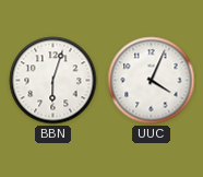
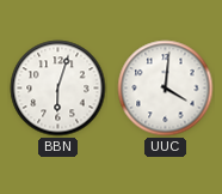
UUC: 4:04 -> 4:01 (166, 89)
